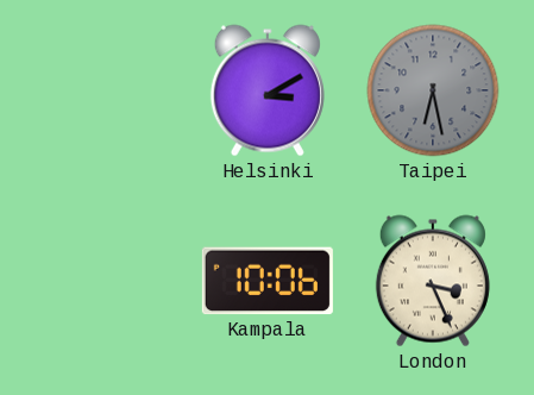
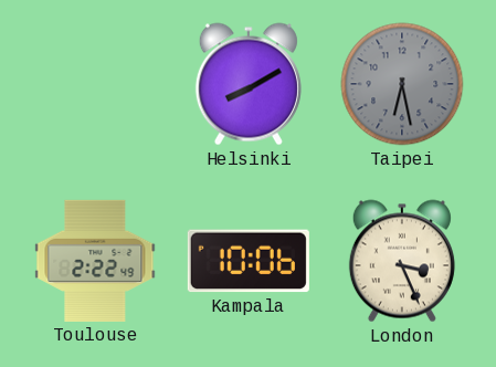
Helsinki: 3:10 -> 8:10 (249, 84)
Toulouse: none -> 2:22 (95, 261)
